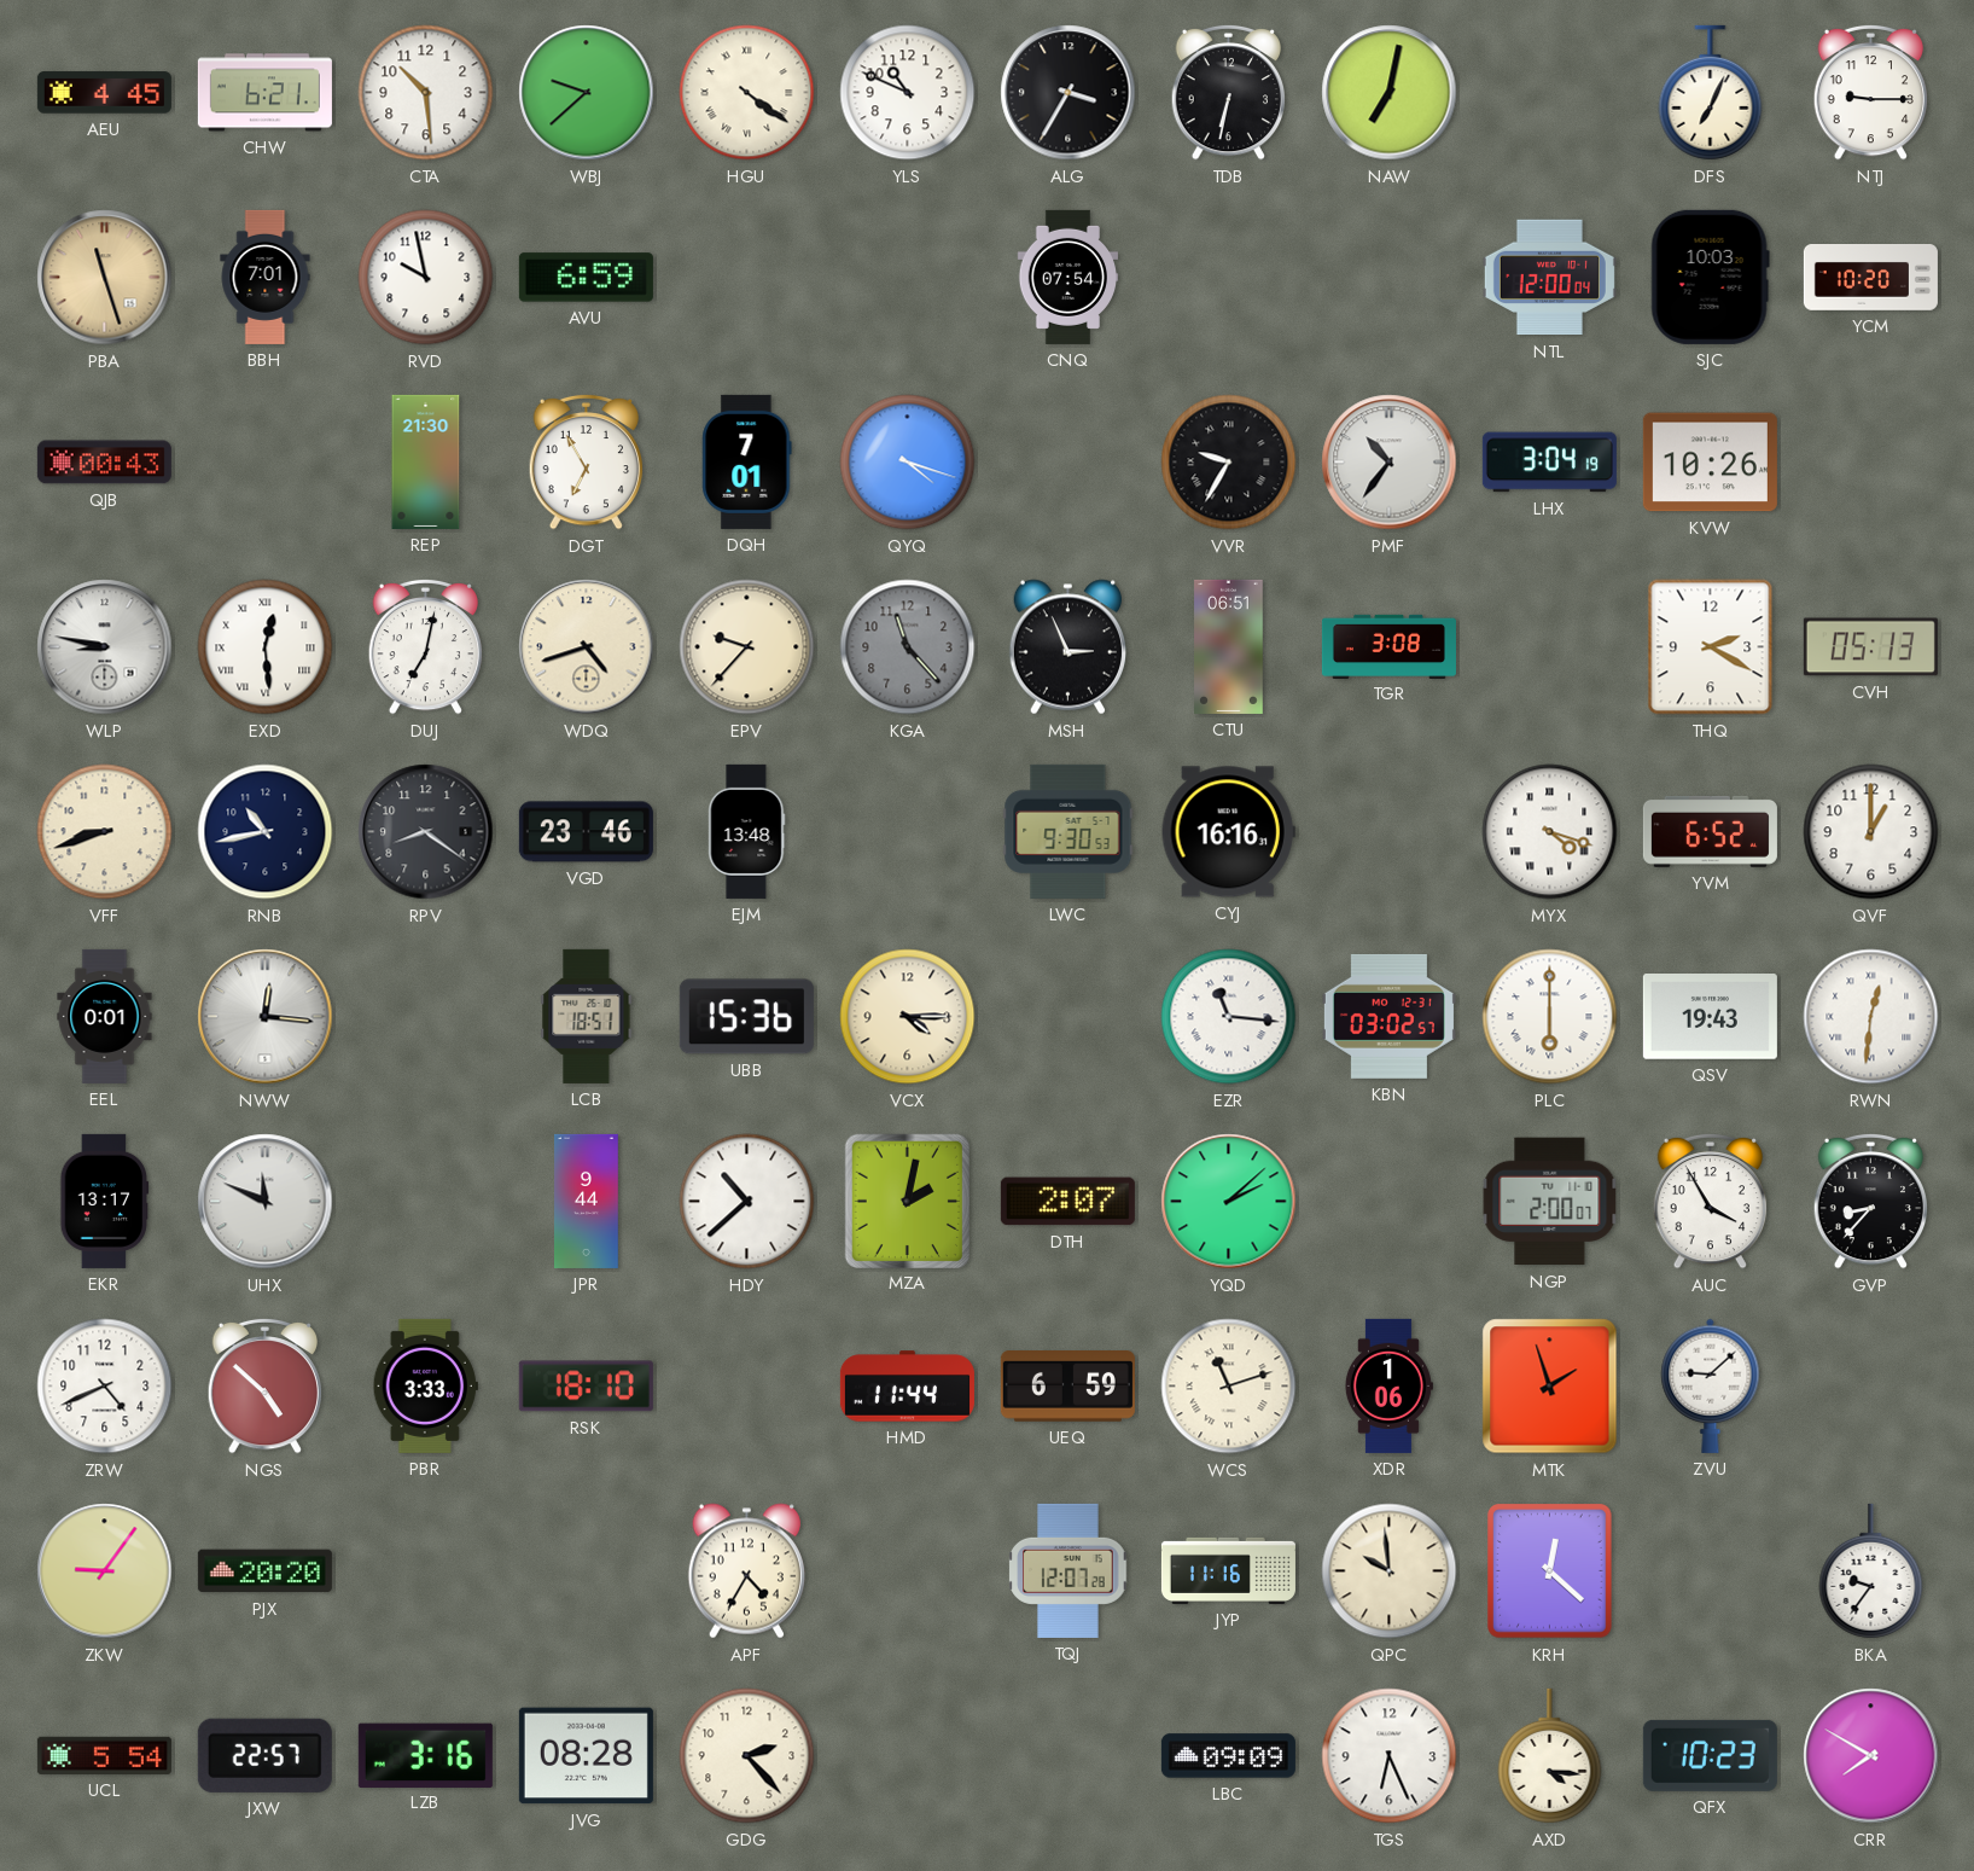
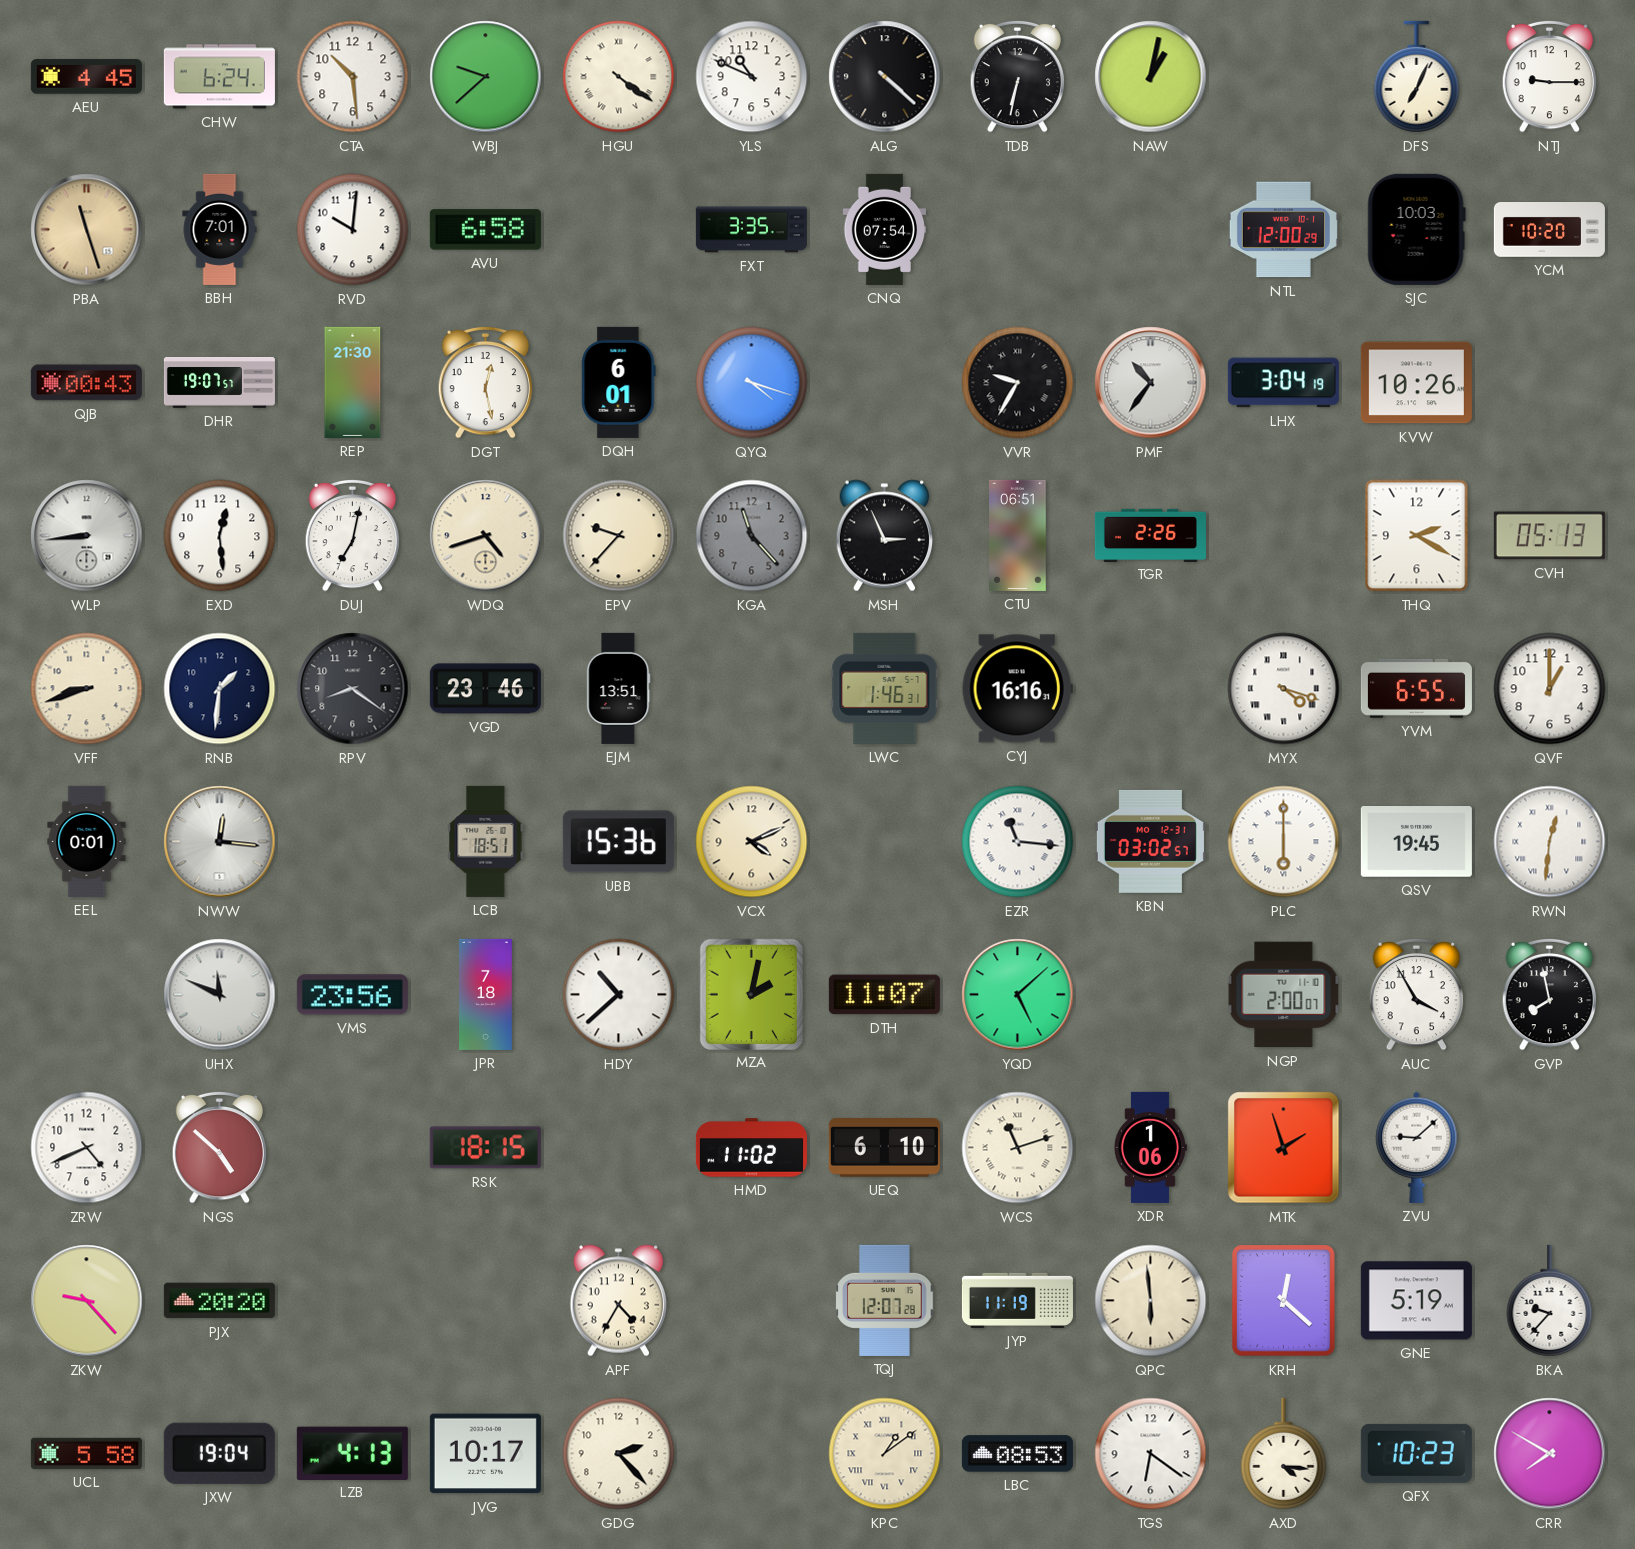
CHW: 6:21 -> 6:24 (219, 77)
ALG: 3:35 -> 4:22 (885, 77)
NAW: 7:02 -> 1:02 (1151, 77)
RVD: 9:58 -> 10:01 (353, 230)
AVU: 6:59 -> 6:58 (485, 230)
FXT: none -> 3:35 (751, 230)
NTL: 12:00:04 -> 12:00:29 (1283, 230)
DHR: none -> 19:07 (219, 383)
DGT: 6:55 -> 12:28 (485, 382)
DQH: 7:01 -> 6:01 (619, 382)
WLP: 8:47 -> 8:44 (87, 536)
EXD numerals: Roman -> Arabic (220, 536)
TGR: 3:08 -> 2:26 (1150, 535)
RNB: 10:43 -> 1:31 (220, 689)
EJM: 13:48 -> 13:51 (619, 688)
LWC: 9:30 -> 1:46 (885, 688)
YVM: 6:52 -> 6:55 (1416, 688)
VCX: 4:15 -> 4:11 (752, 842)
QSV: 19:43 -> 19:45 (1416, 842)
EKR: 13:17 -> none (105, 1201)
VMS: none -> 23:56 (352, 995)
JPR: 9:44 -> 7:18 (486, 994)
DTH: 2:07 -> 11:07 (884, 995)
YQD: 2:08 -> 5:08 (1018, 995)
GVP: 8:37 -> 7:58 (1549, 994)
PBR: 3:33 -> none (425, 1385)
RSK: 18:10 -> 18:15 (485, 1148)
HMD: 11:44 -> 11:02 (751, 1148)
UEQ: 6:59 -> 6:10 (884, 1148)
ZKW: 9:06 -> 9:23 (87, 1301)
JYP: 11:16 -> 11:19 (1017, 1300)
QPC: 9:59 -> 5:59 (1151, 1301)
GNE: none -> 5:19 (1416, 1301)
BKA: 9:36 -> 9:37 (1550, 1301)
UCL: 5:54 -> 5:58 (86, 1453)
JXW: 22:57 -> 19:04 (219, 1453)
LZB: 3:16 -> 4:13 (352, 1453)
JVG: 08:28 -> 10:17 (485, 1454)
KPC: none -> 1:09 (885, 1454)
LBC: 09:09 -> 08:53 (1017, 1454)
TGS: 6:26 -> 6:21 (1151, 1454)
